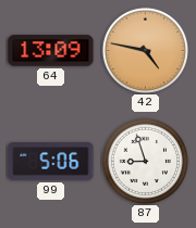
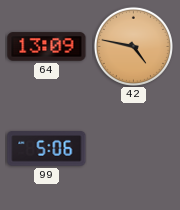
87: 8:57 -> none (145, 161)
